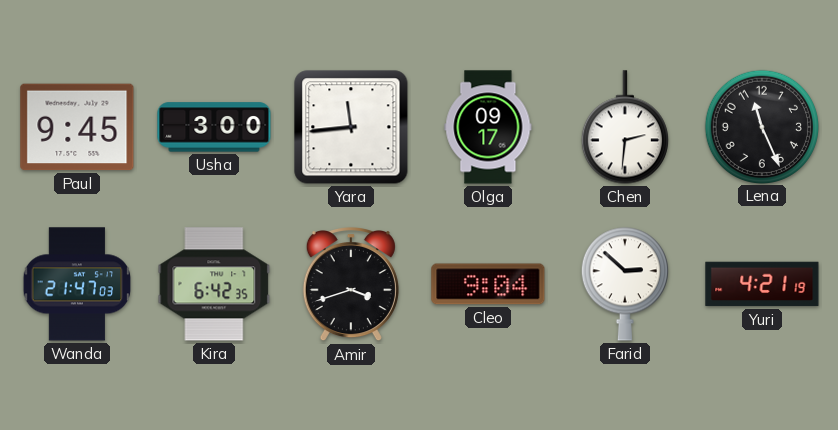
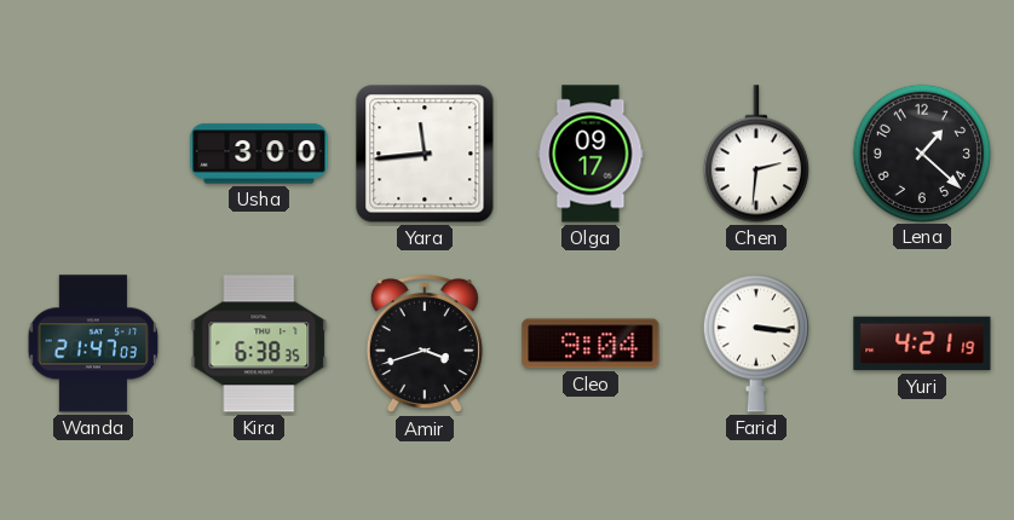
Paul: 9:45 -> none (77, 127)
Lena: 11:26 -> 1:22 (921, 152)
Kira: 6:42 -> 6:38 (259, 343)
Farid: 2:52 -> 3:16 (756, 343)
